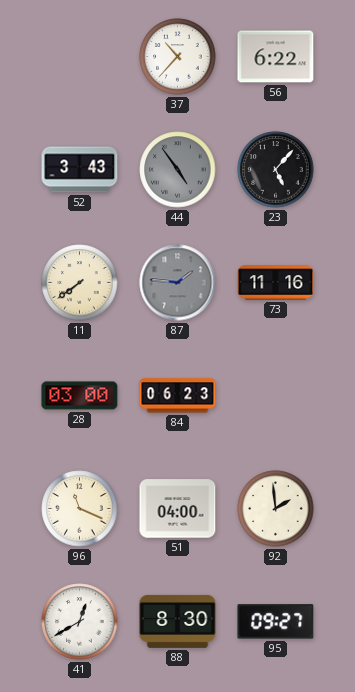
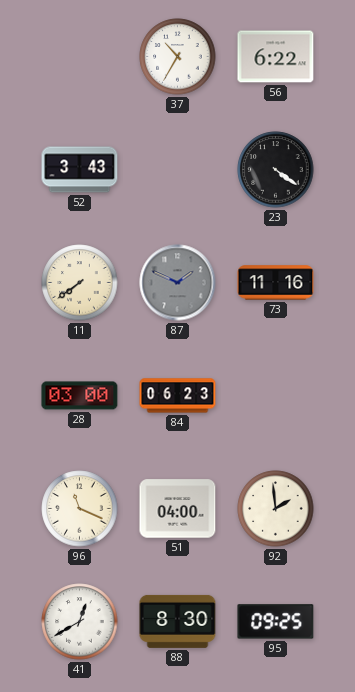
37: 10:37 -> 10:35 (178, 57)
44: 4:54 -> none (178, 170)
23: 5:07 -> 4:21 (276, 170)
87: 1:46 -> 1:49 (178, 283)
95: 09:27 -> 09:25 (276, 622)
